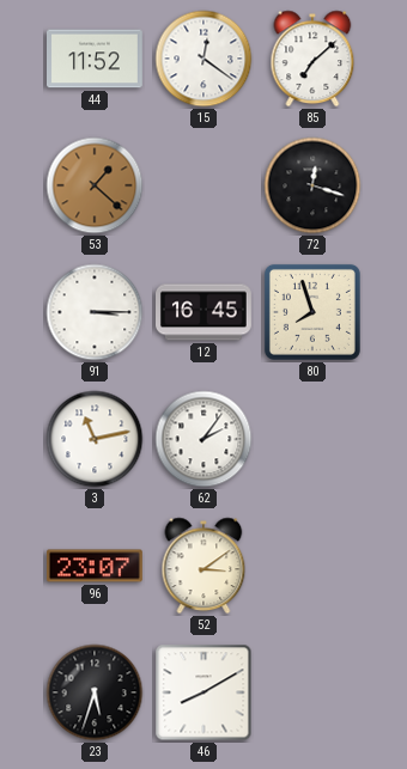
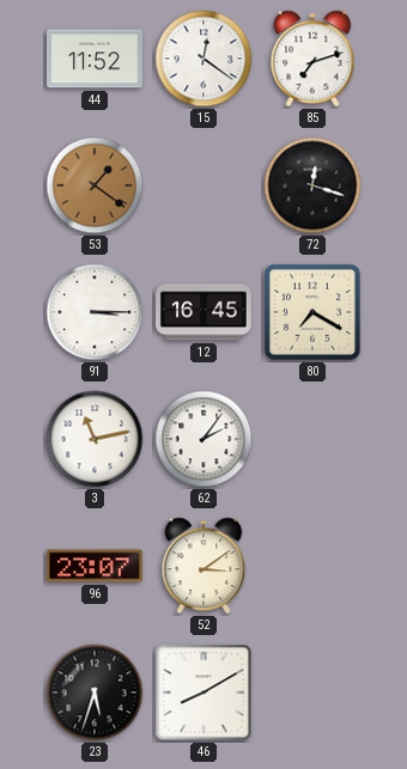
85: 7:08 -> 7:12 (312, 59)
53: 1:22 -> 1:21 (95, 185)
80: 7:57 -> 7:20 (312, 312)
